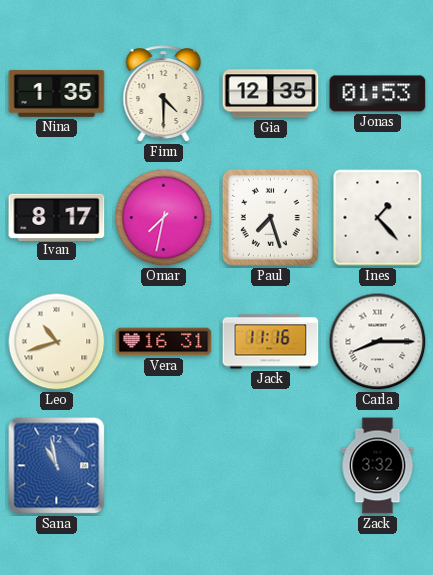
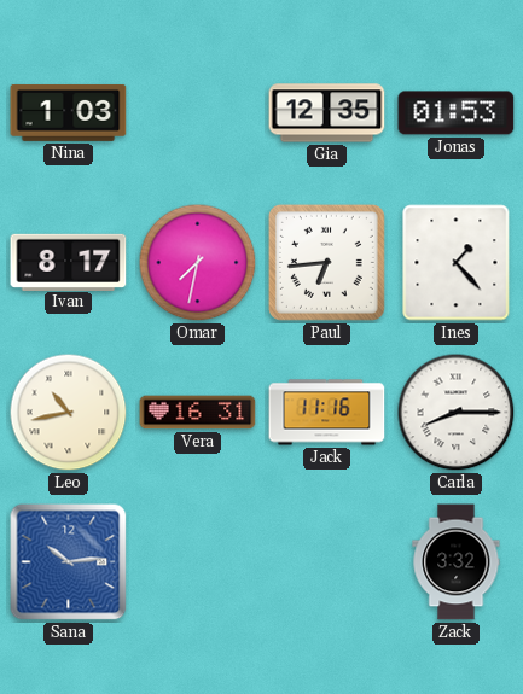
Nina: 1:35 -> 1:03 (69, 113)
Finn: 4:30 -> none (164, 94)
Paul: 7:27 -> 6:44 (326, 262)
Leo: 10:42 -> 10:43 (69, 413)
Sana: 10:58 -> 10:14 (69, 562)
